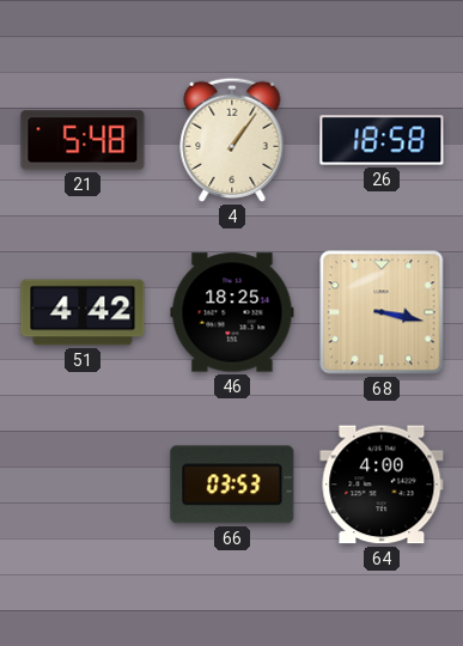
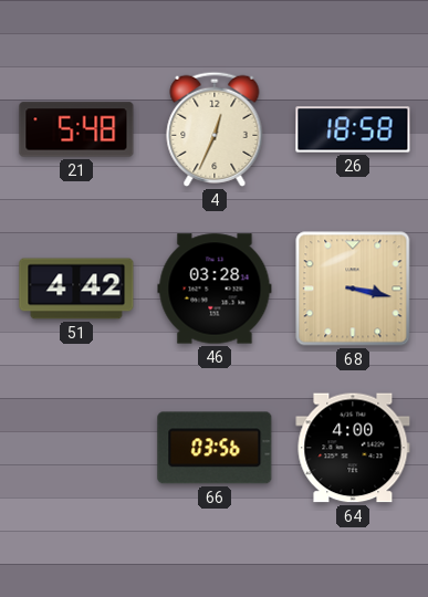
4: 1:06 -> 12:34 (215, 129)
46: 18:25 -> 03:28 (215, 289)
66: 03:53 -> 03:56 (215, 448)
